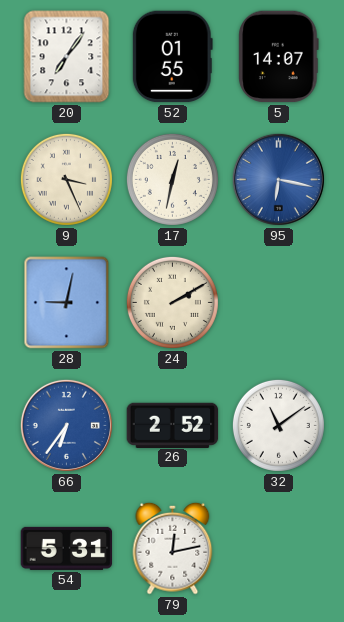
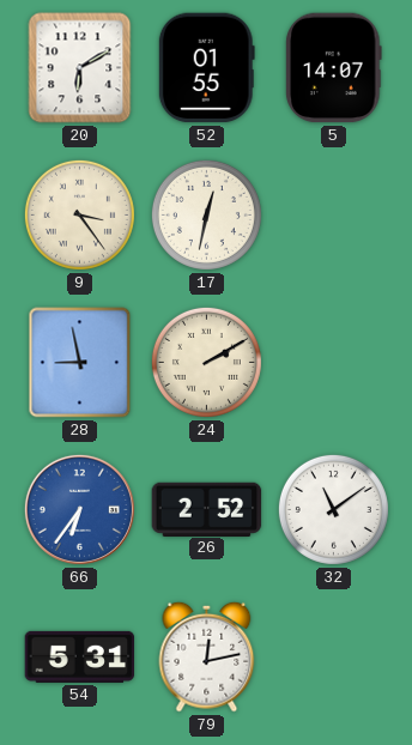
20: 7:06 -> 6:10 (80, 68)
9: 3:26 -> 3:24 (79, 214)
95: 6:17 -> none (278, 179)
28: 9:02 -> 8:58 (80, 363)
